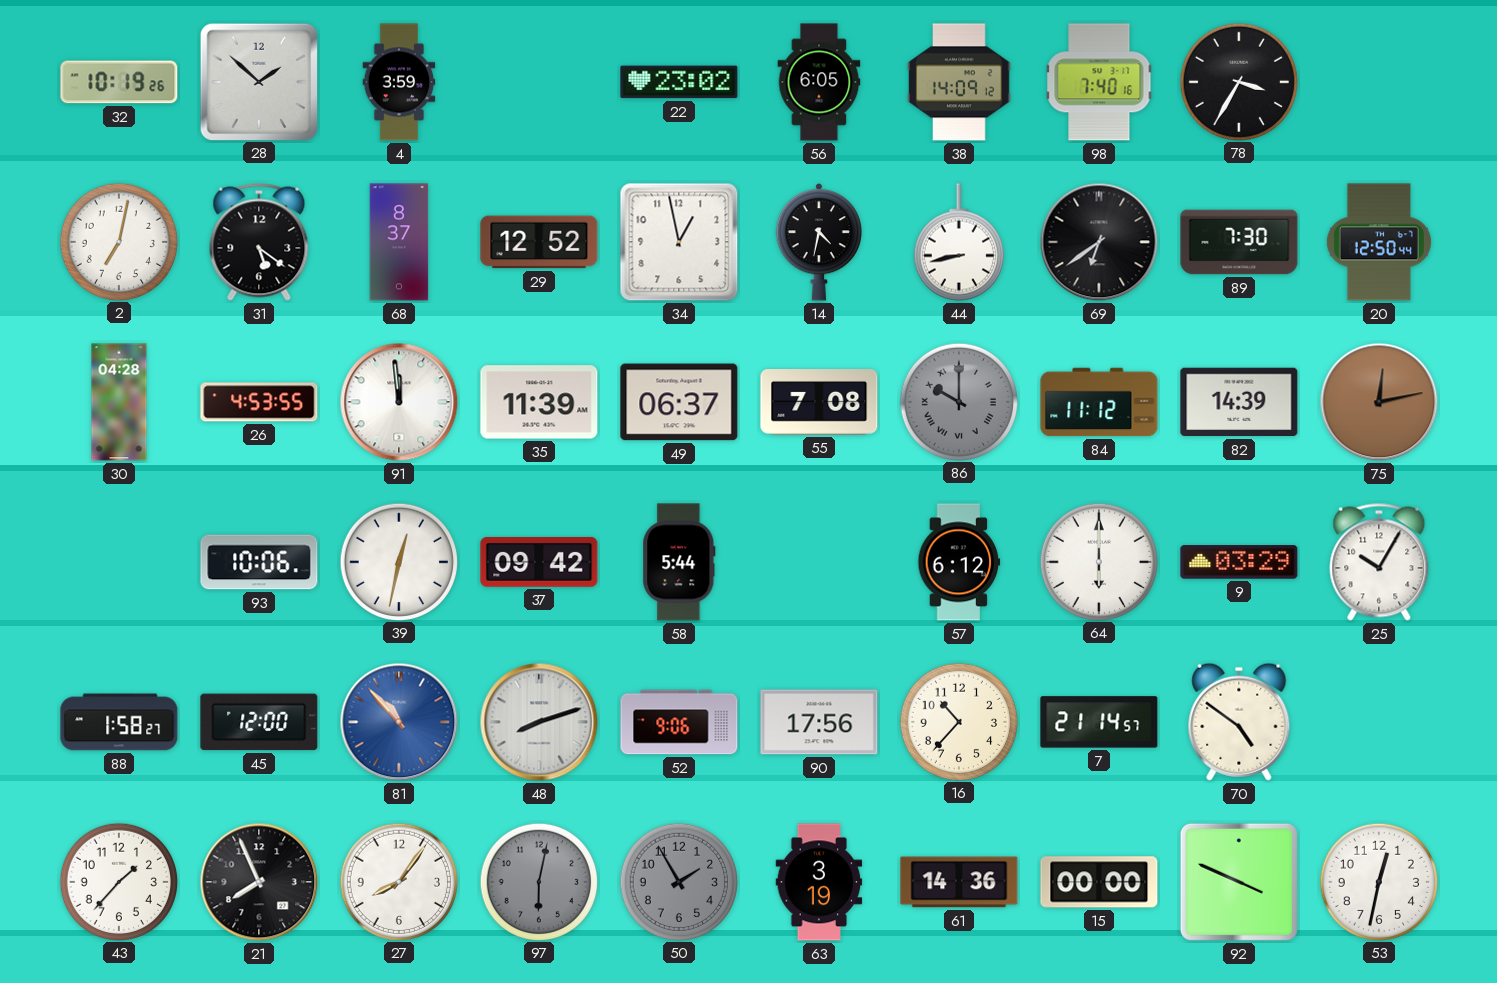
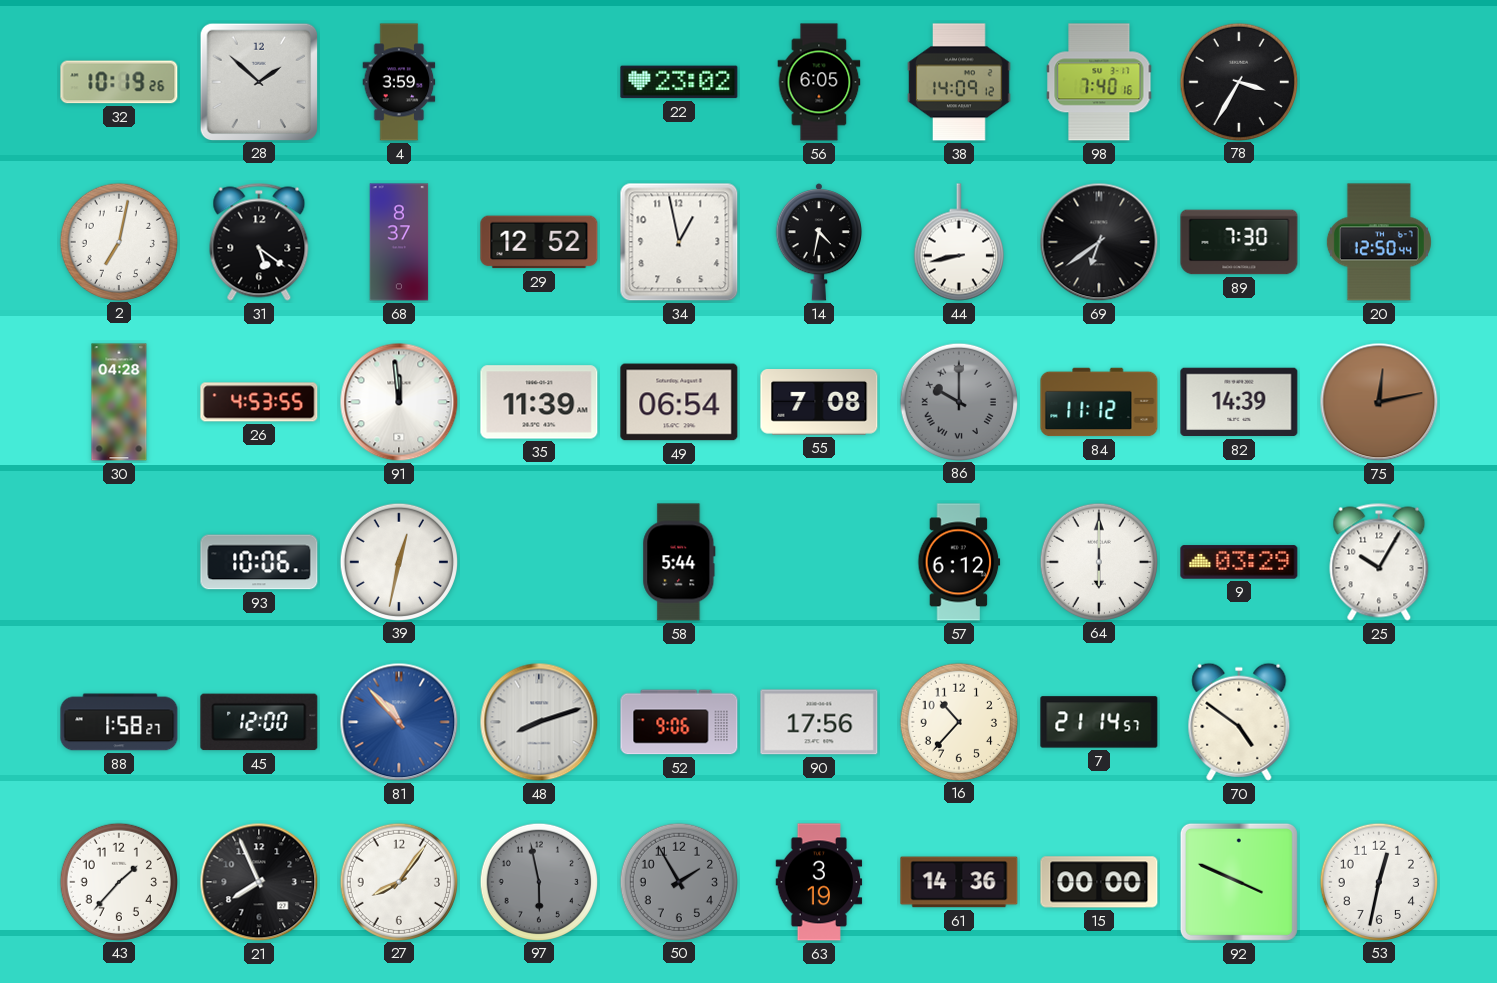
49: 06:37 -> 06:54 (679, 402)
37: 09:42 -> none (539, 562)
97: 6:02 -> 5:58 (538, 881)
